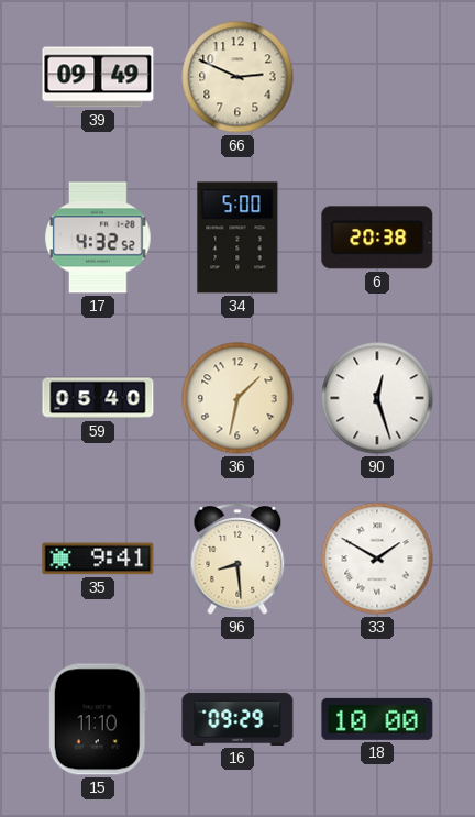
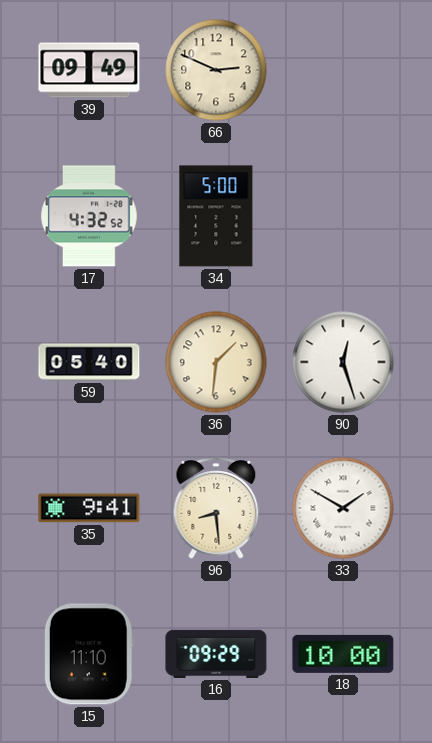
6: 20:38 -> none (377, 238)
36: 1:32 -> 1:31 (216, 362)
